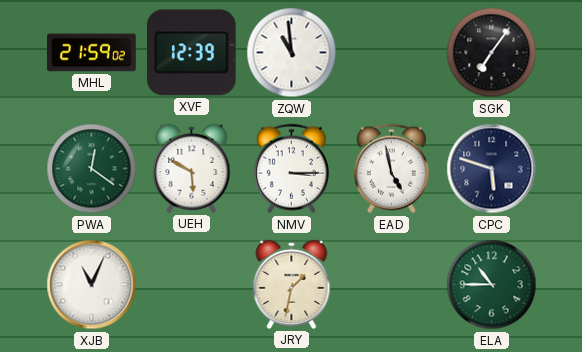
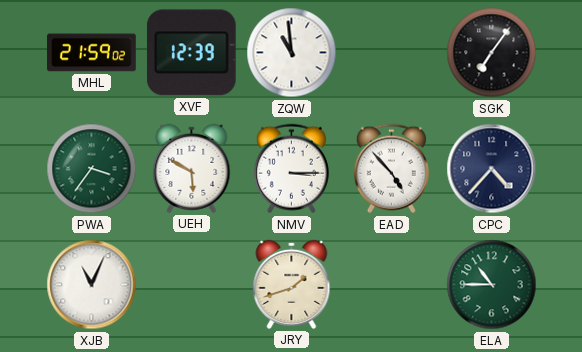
PWA: 12:21 -> 3:36 (92, 169)
EAD: 4:58 -> 4:53 (391, 169)
CPC: 5:48 -> 4:37 (492, 169)
JRY: 1:32 -> 1:42 (292, 284)
